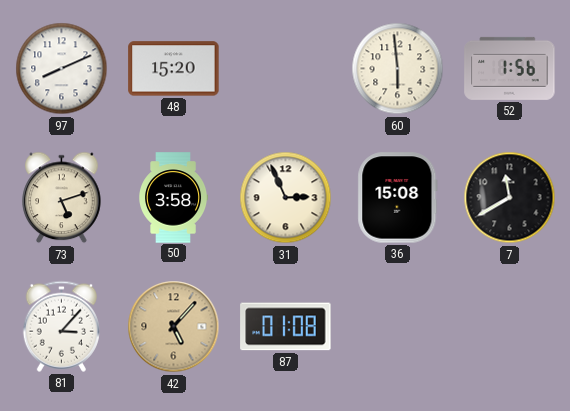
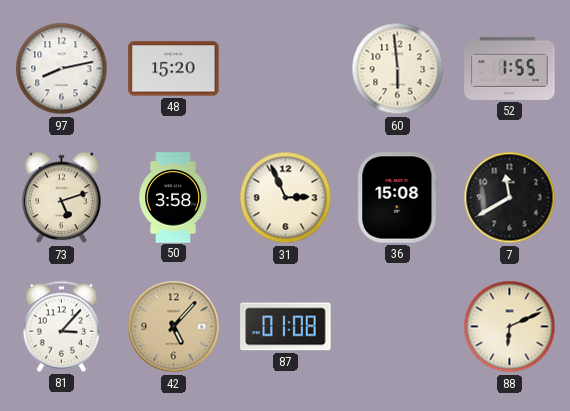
97: 8:11 -> 8:13 (62, 69)
52: 1:56 -> 1:55 (510, 68)
88: none -> 6:11 (510, 327)
